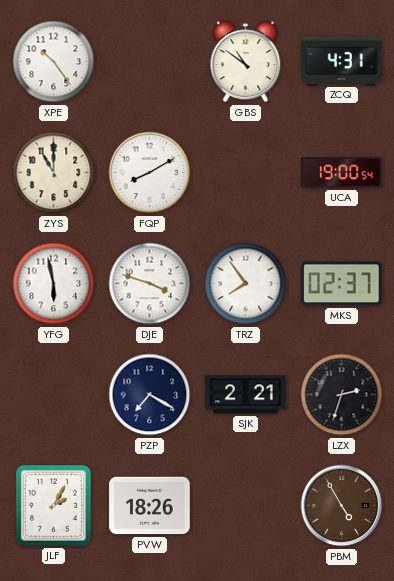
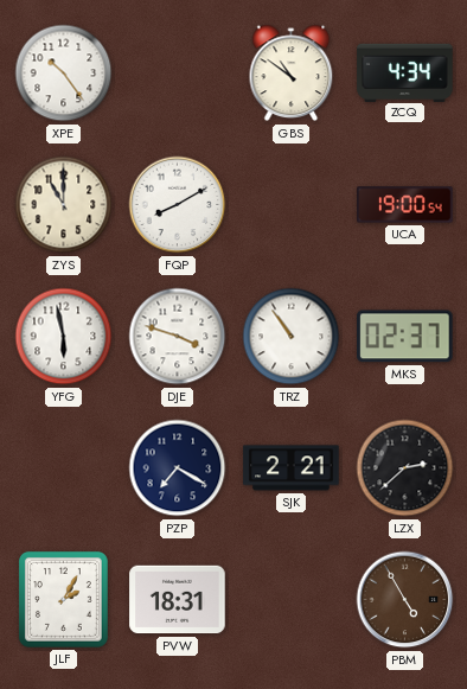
ZCQ: 4:31 -> 4:34 (405, 72)
TRZ: 7:54 -> 10:54 (292, 337)
LZX: 2:33 -> 2:38 (405, 468)
PVW: 18:26 -> 18:31 (178, 600)
